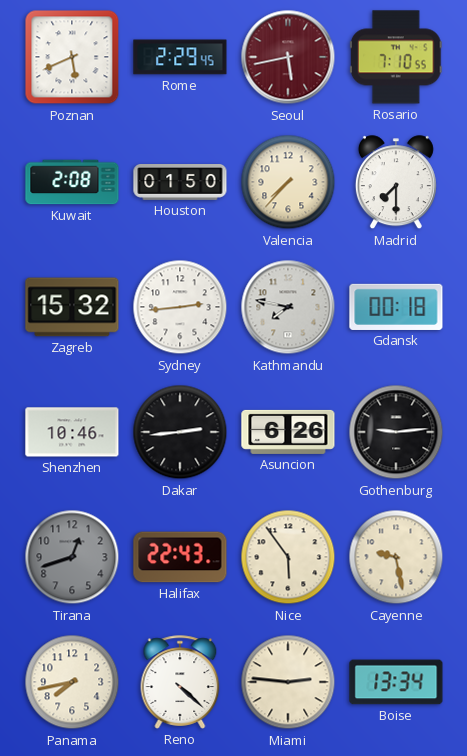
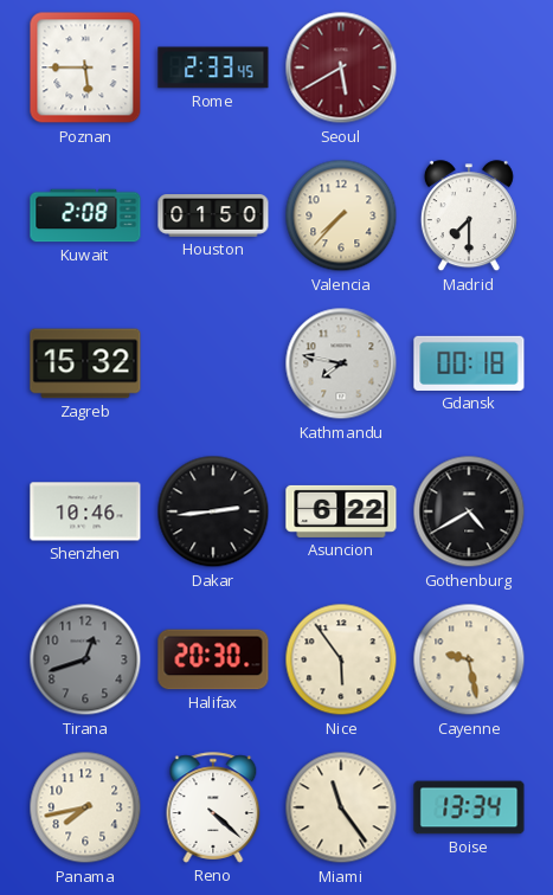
Poznan: 5:41 -> 5:45 (85, 67)
Rome: 2:29 -> 2:33 (213, 67)
Seoul: 5:43 -> 5:40 (341, 67)
Rosario: 7:10 -> none (396, 57)
Sydney: 2:44 -> none (180, 307)
Asuncion: 6:26 -> 6:22 (341, 511)
Gothenburg: 9:14 -> 4:40 (469, 511)
Halifax: 22:43 -> 20:30 (213, 659)
Miami: 2:46 -> 11:24 (341, 807)
